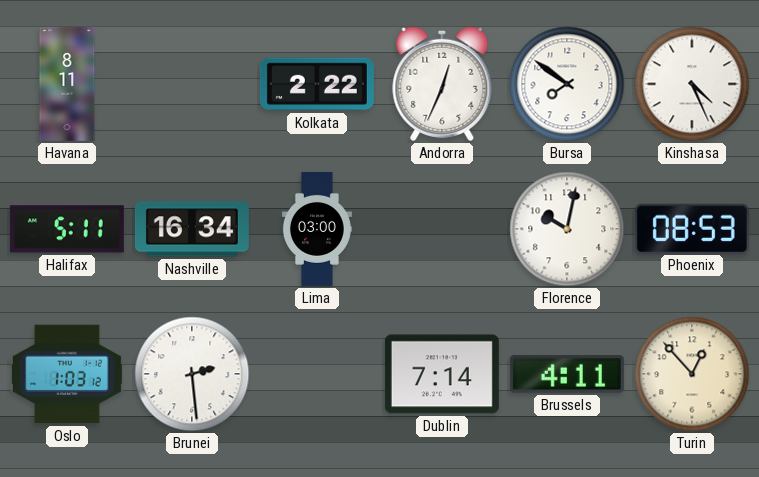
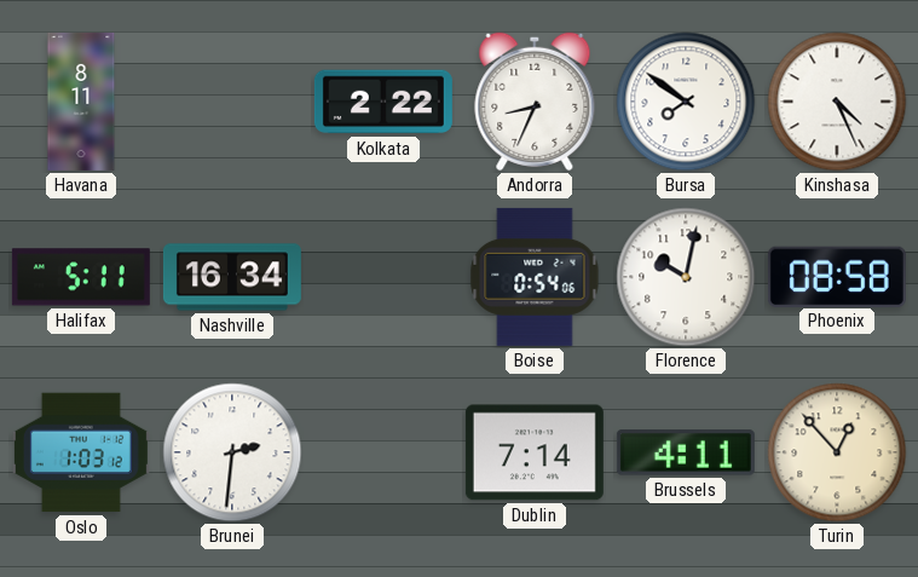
Andorra: 12:34 -> 8:34 (535, 102)
Lima: 03:00 -> none (317, 229)
Boise: none -> 0:54 (535, 277)
Phoenix: 08:53 -> 08:58 (837, 276)
Brunei: 2:29 -> 2:31 (232, 452)
